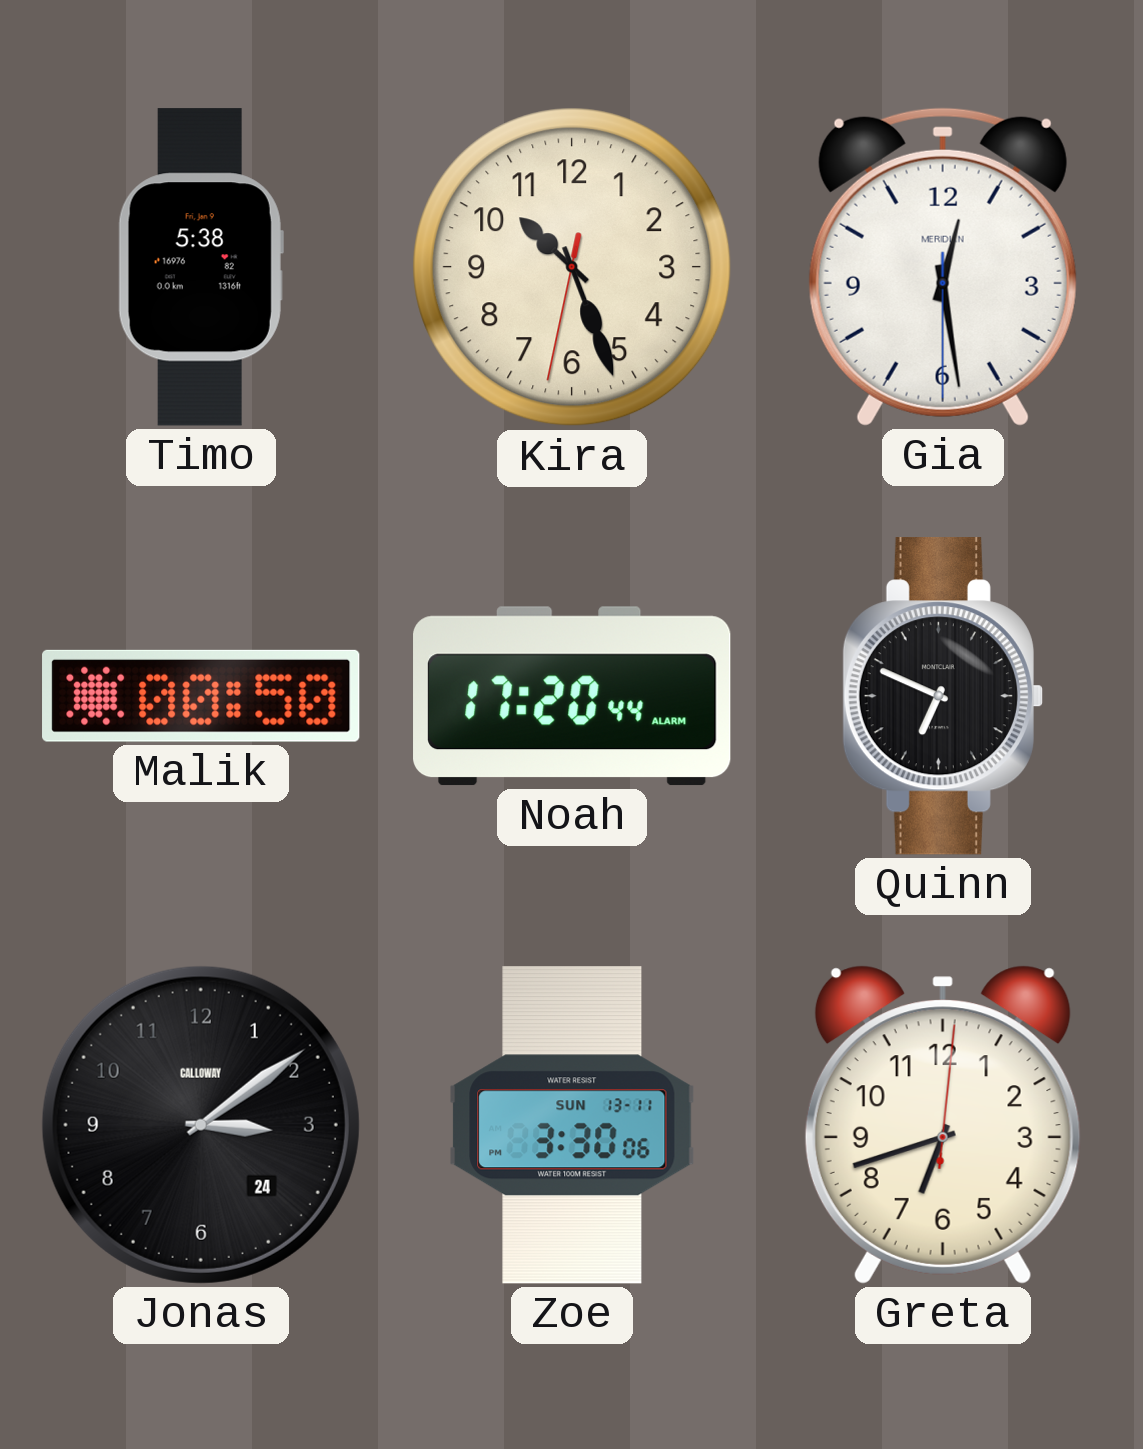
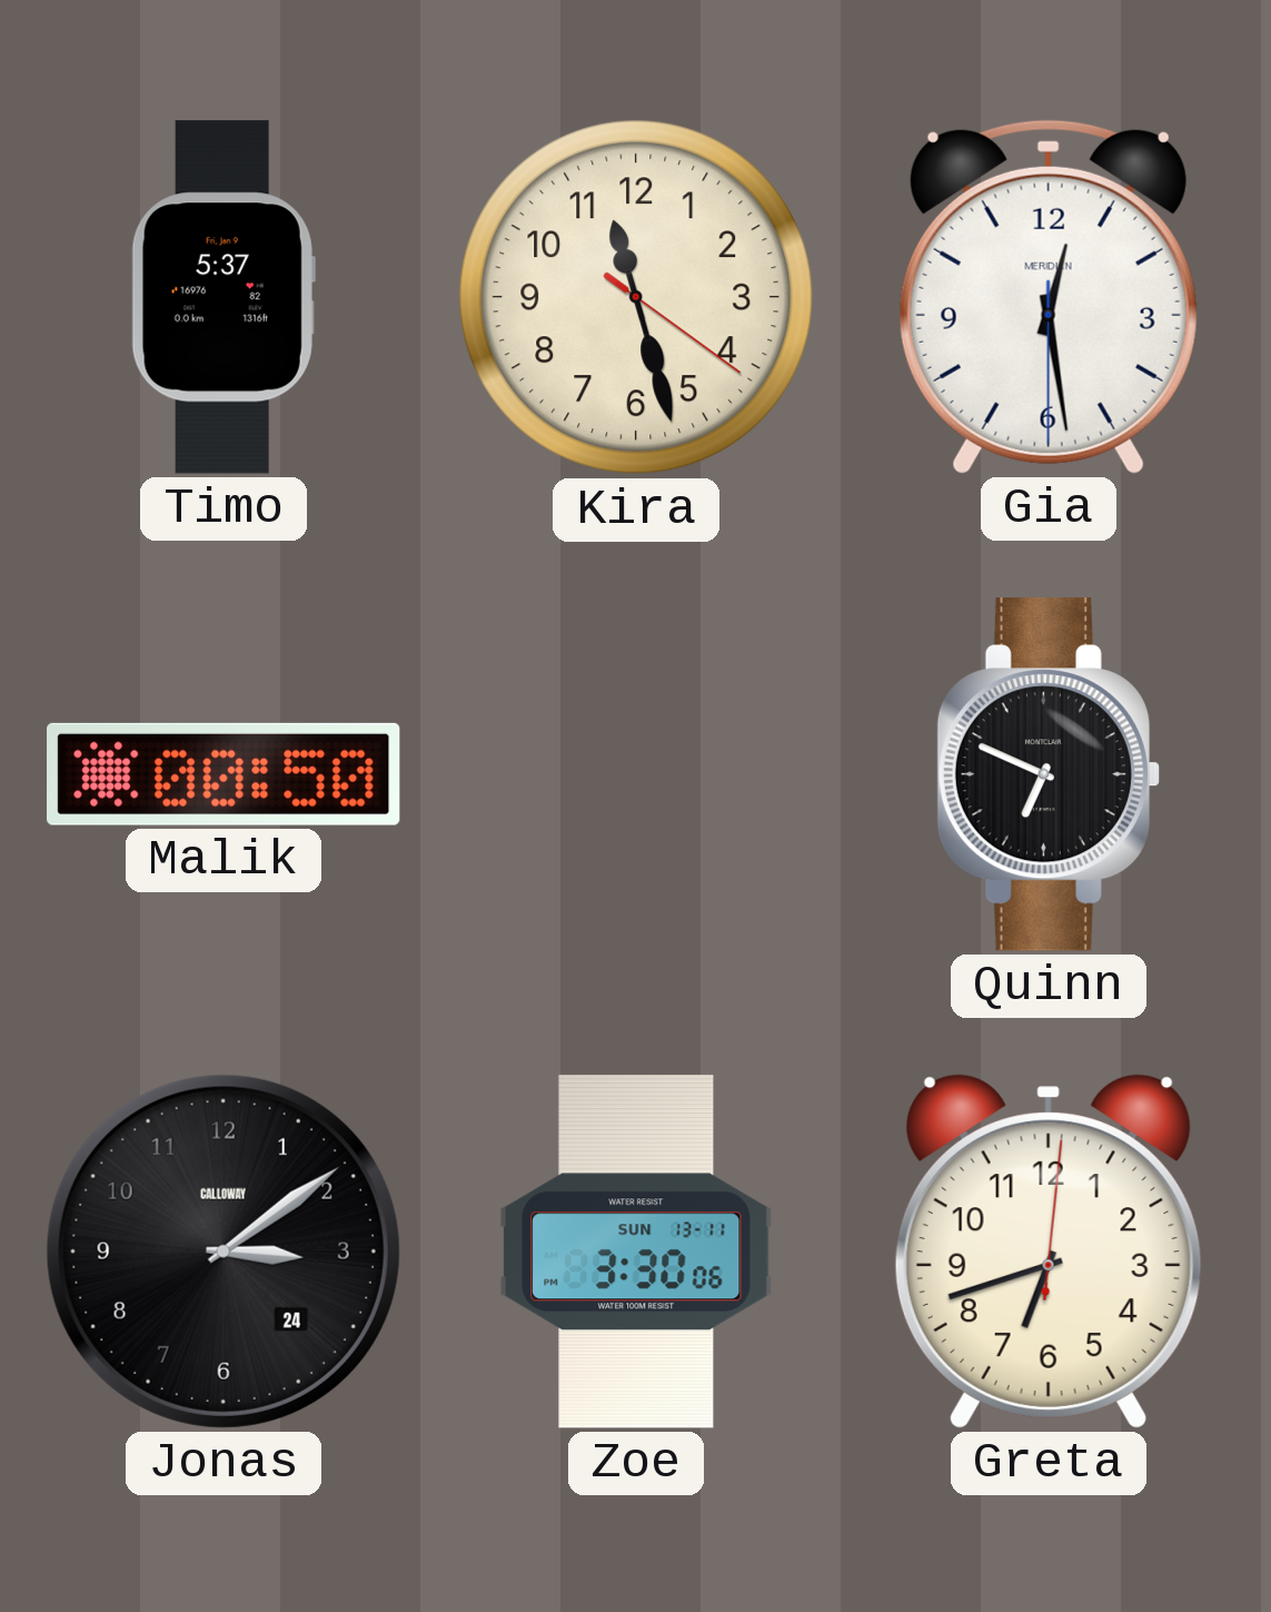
Timo: 5:38 -> 5:37 (224, 297)
Kira: 10:26 -> 11:27 (636, 297)
Noah: 17:20 -> none (572, 696)
